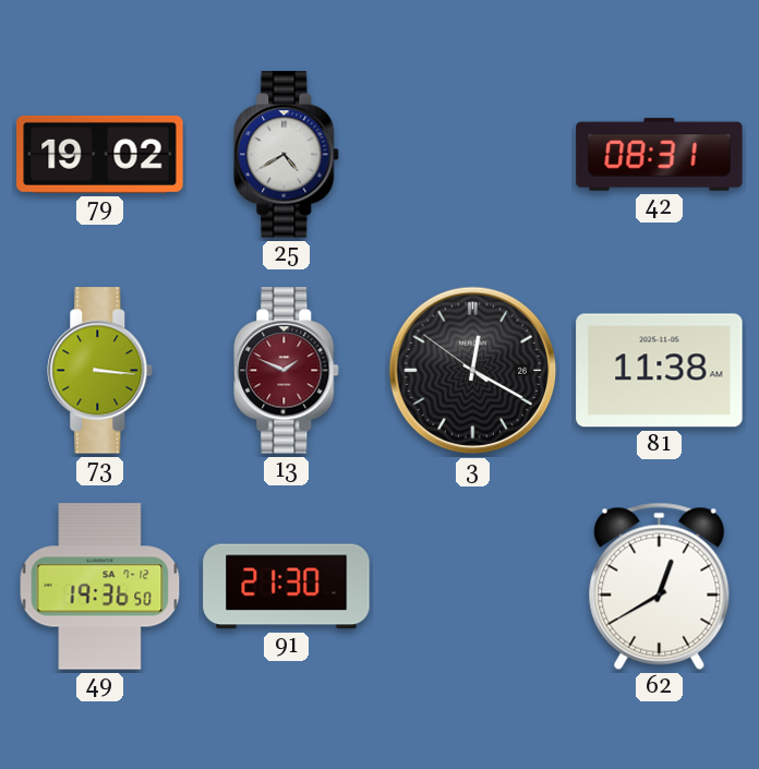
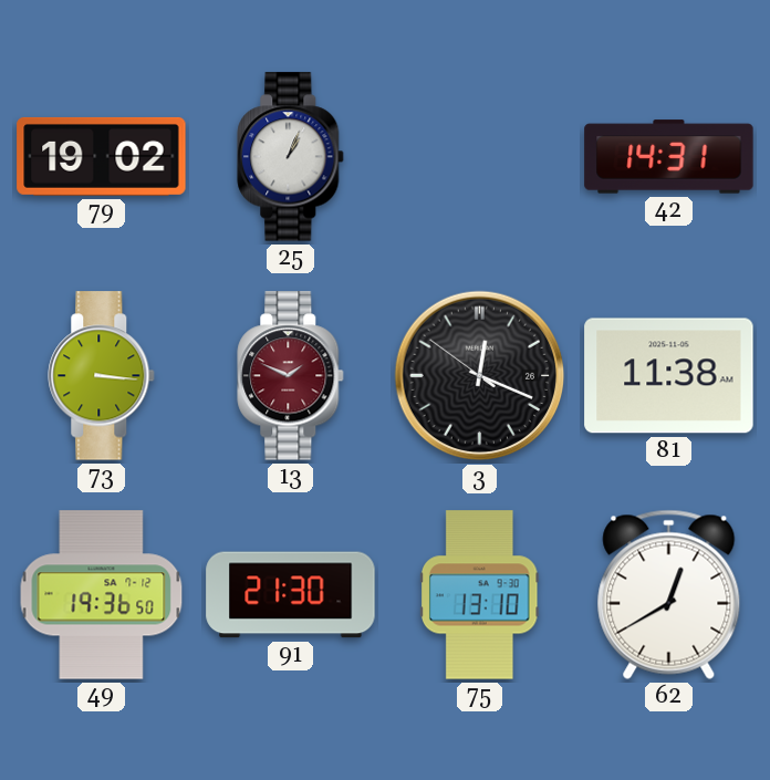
25: 4:40 -> 1:04 (291, 157)
42: 08:31 -> 14:31 (669, 157)
3: 12:19 -> 12:18 (480, 376)
75: none -> 13:10 (480, 595)
